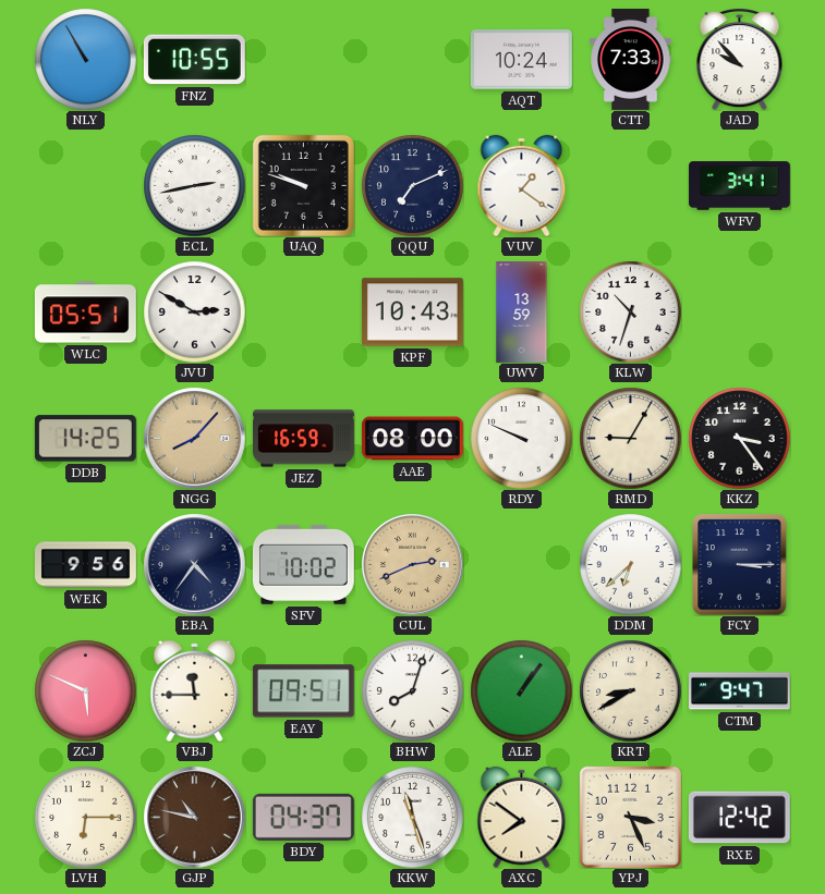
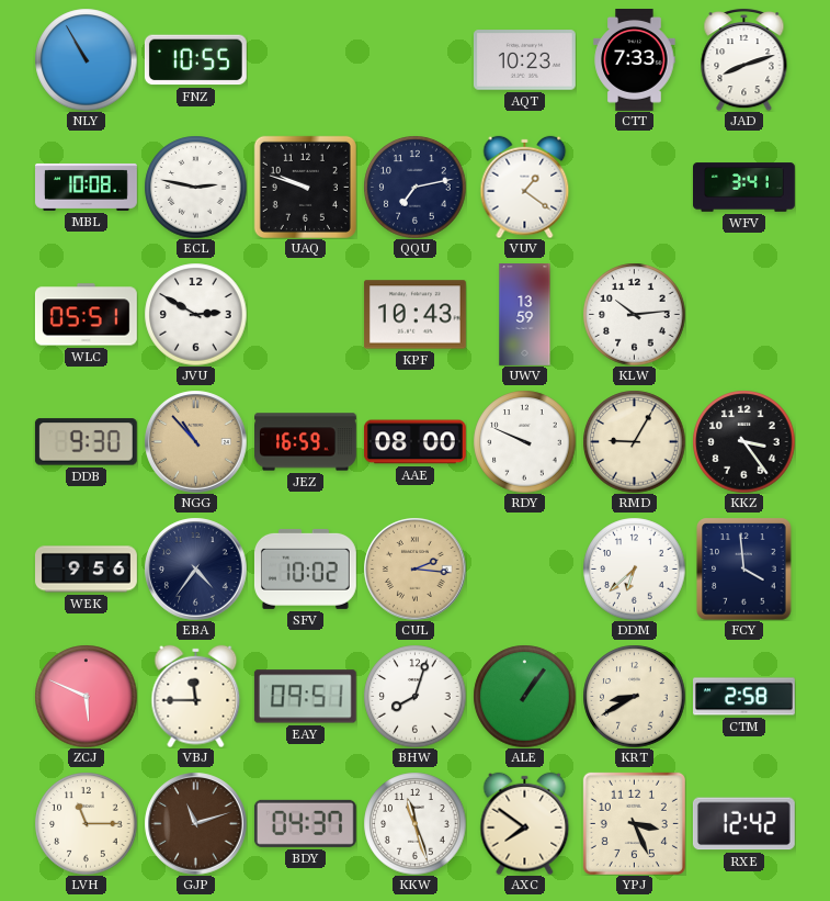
AQT: 10:24 -> 10:23 (524, 60)
JAD: 9:53 -> 8:12 (744, 59)
MBL: none -> 10:08 (87, 187)
ECL: 2:43 -> 2:47 (195, 187)
QQU: 7:11 -> 7:13 (414, 187)
KLW: 10:33 -> 10:14 (634, 314)
DDB: 14:25 -> 9:30 (86, 442)
NGG: 8:07 -> 10:53 (195, 441)
CUL: 2:41 -> 2:16 (414, 568)
FCY: 3:15 -> 3:59 (744, 568)
CTM: 9:47 -> 2:58 (744, 697)
LVH: 6:15 -> 11:15 (86, 823)
GJP: 10:47 -> 11:12 (195, 823)
